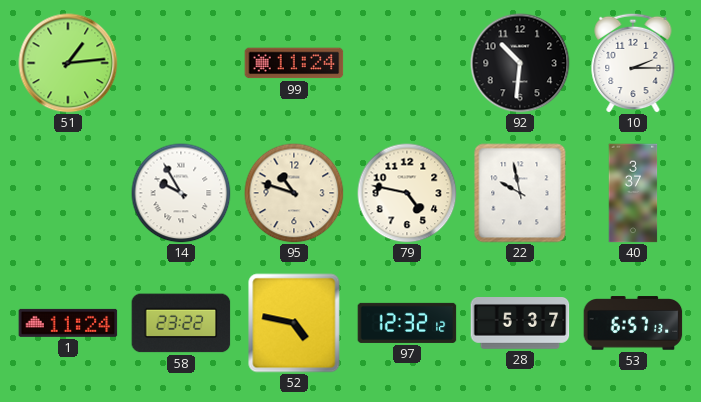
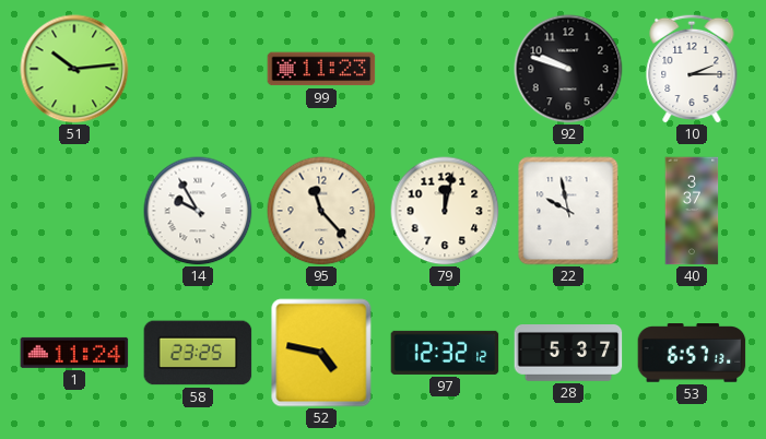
51: 1:14 -> 10:14 (74, 69)
99: 11:24 -> 11:23 (321, 69)
92: 10:31 -> 9:48 (568, 69)
95: 10:48 -> 11:23 (321, 211)
79: 4:47 -> 12:02 (445, 211)
58: 23:22 -> 23:25 (198, 353)
